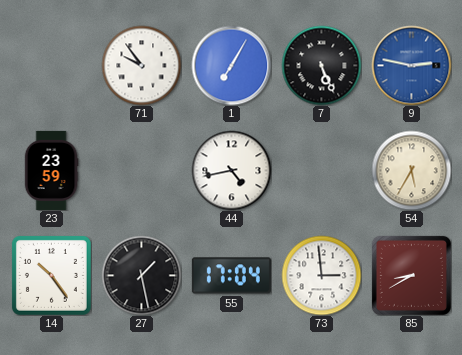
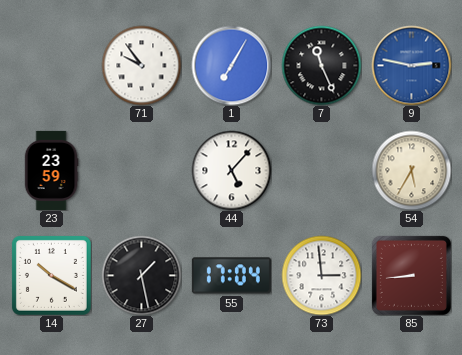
7: 5:26 -> 11:26 (321, 65)
44: 4:43 -> 5:07 (231, 170)
14: 10:24 -> 10:20 (51, 275)
85: 8:40 -> 8:44 (411, 275)
